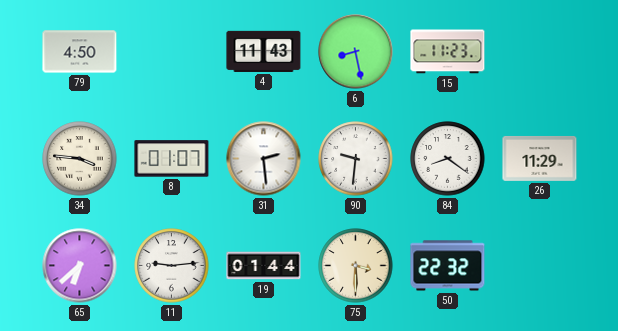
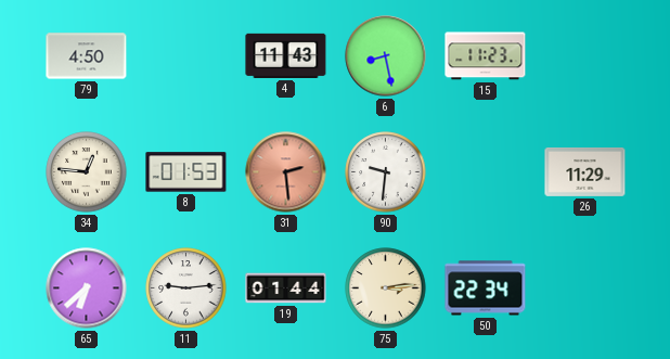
34: 3:46 -> 12:46 (87, 172)
8: 01:07 -> 01:53 (186, 172)
31 dial: white -> salmon (286, 172)
84: 8:21 -> none (448, 159)
75: 3:30 -> 3:14 (386, 289)
50: 22:32 -> 22:34 (486, 289)
